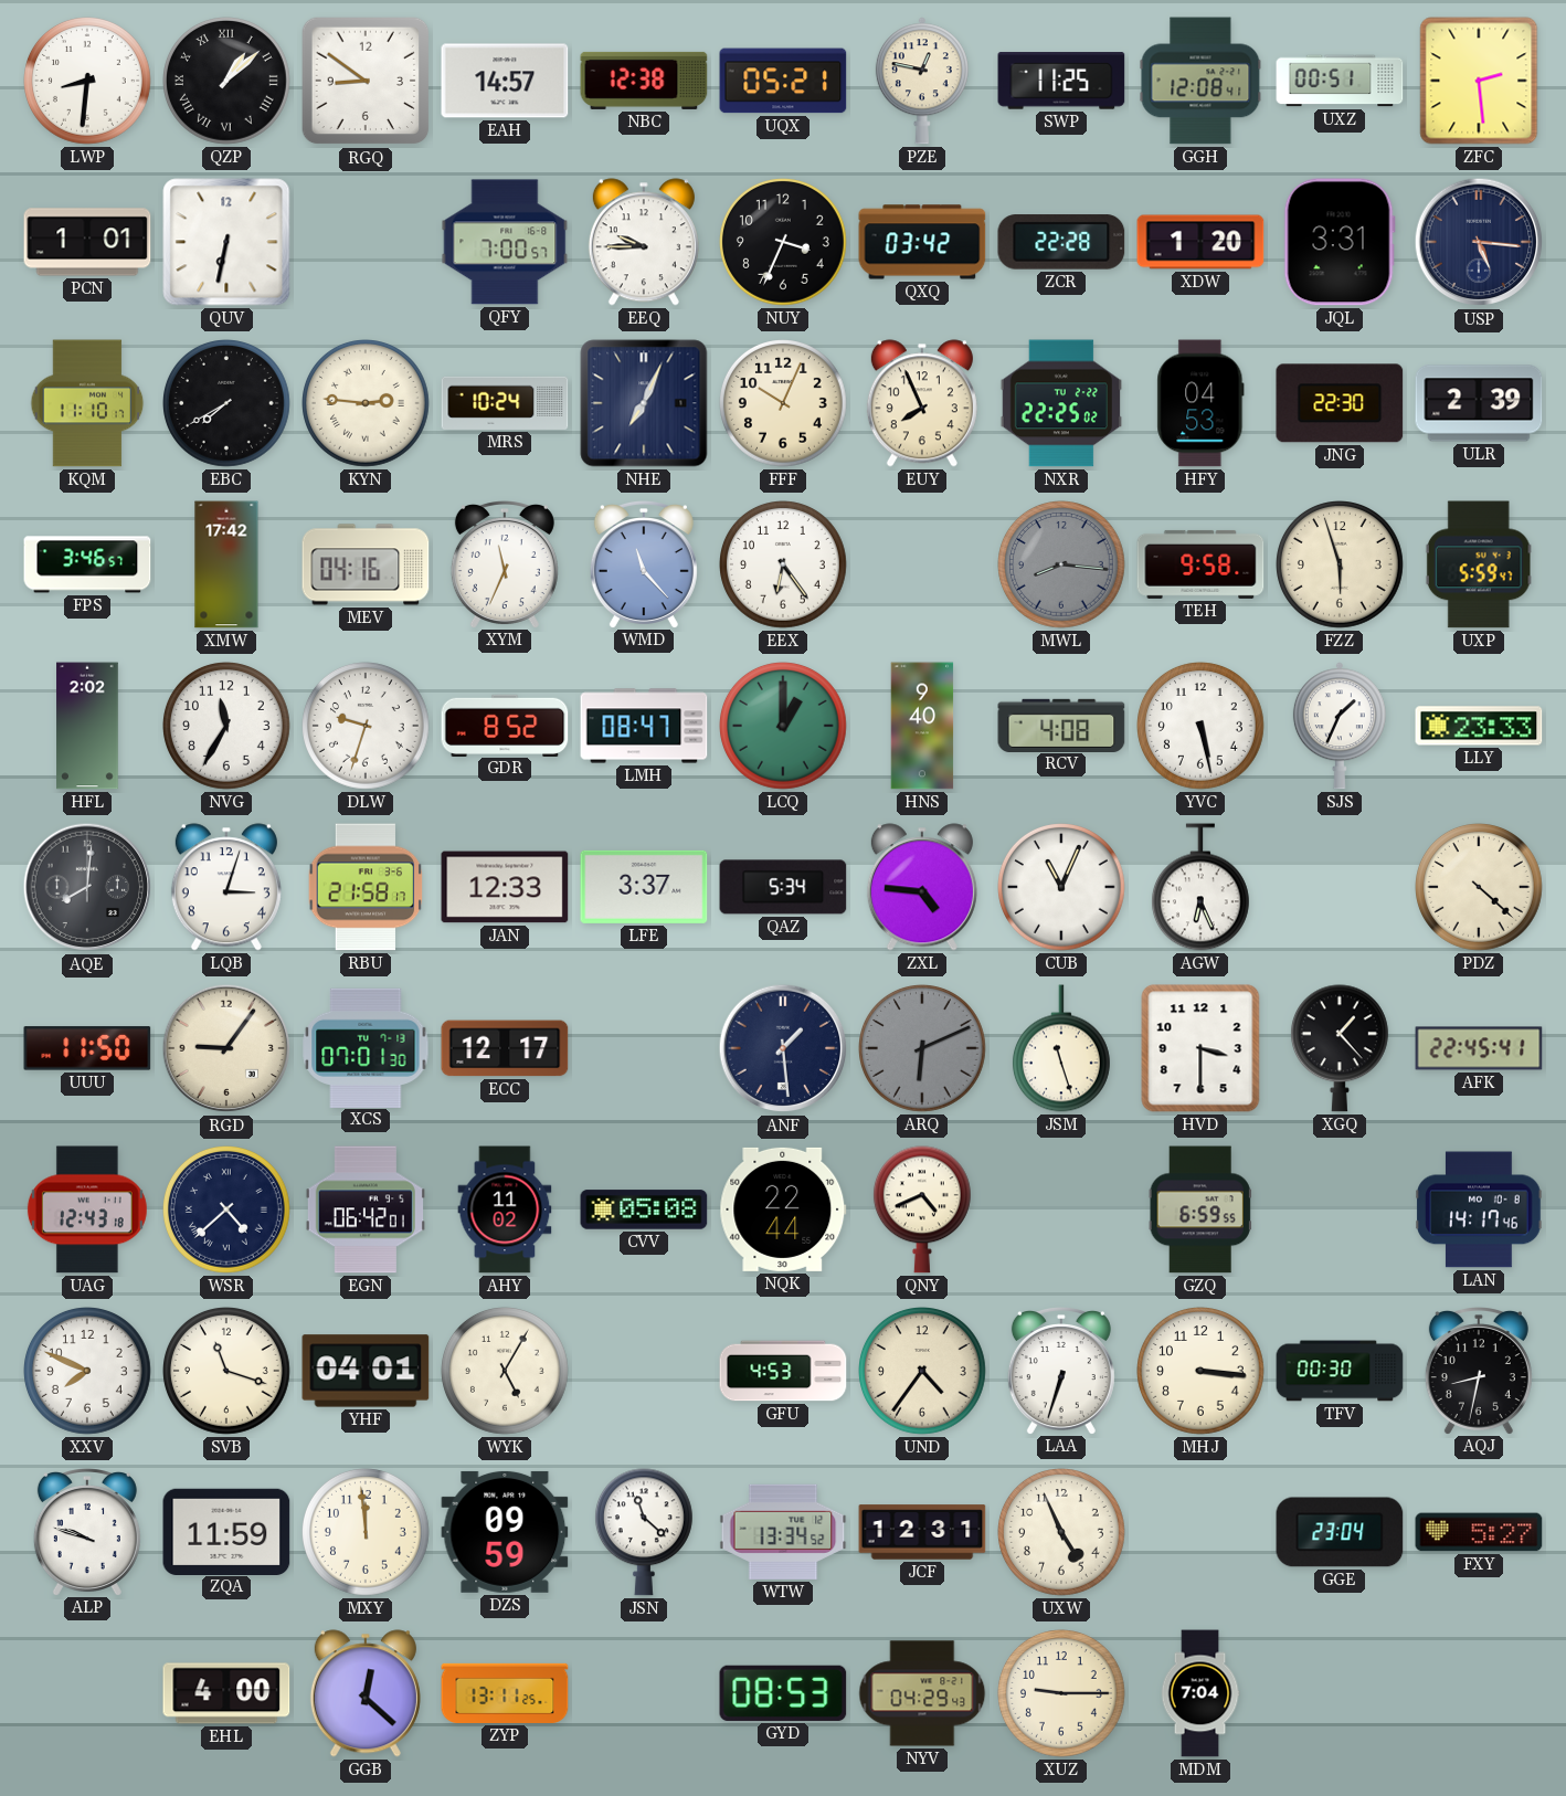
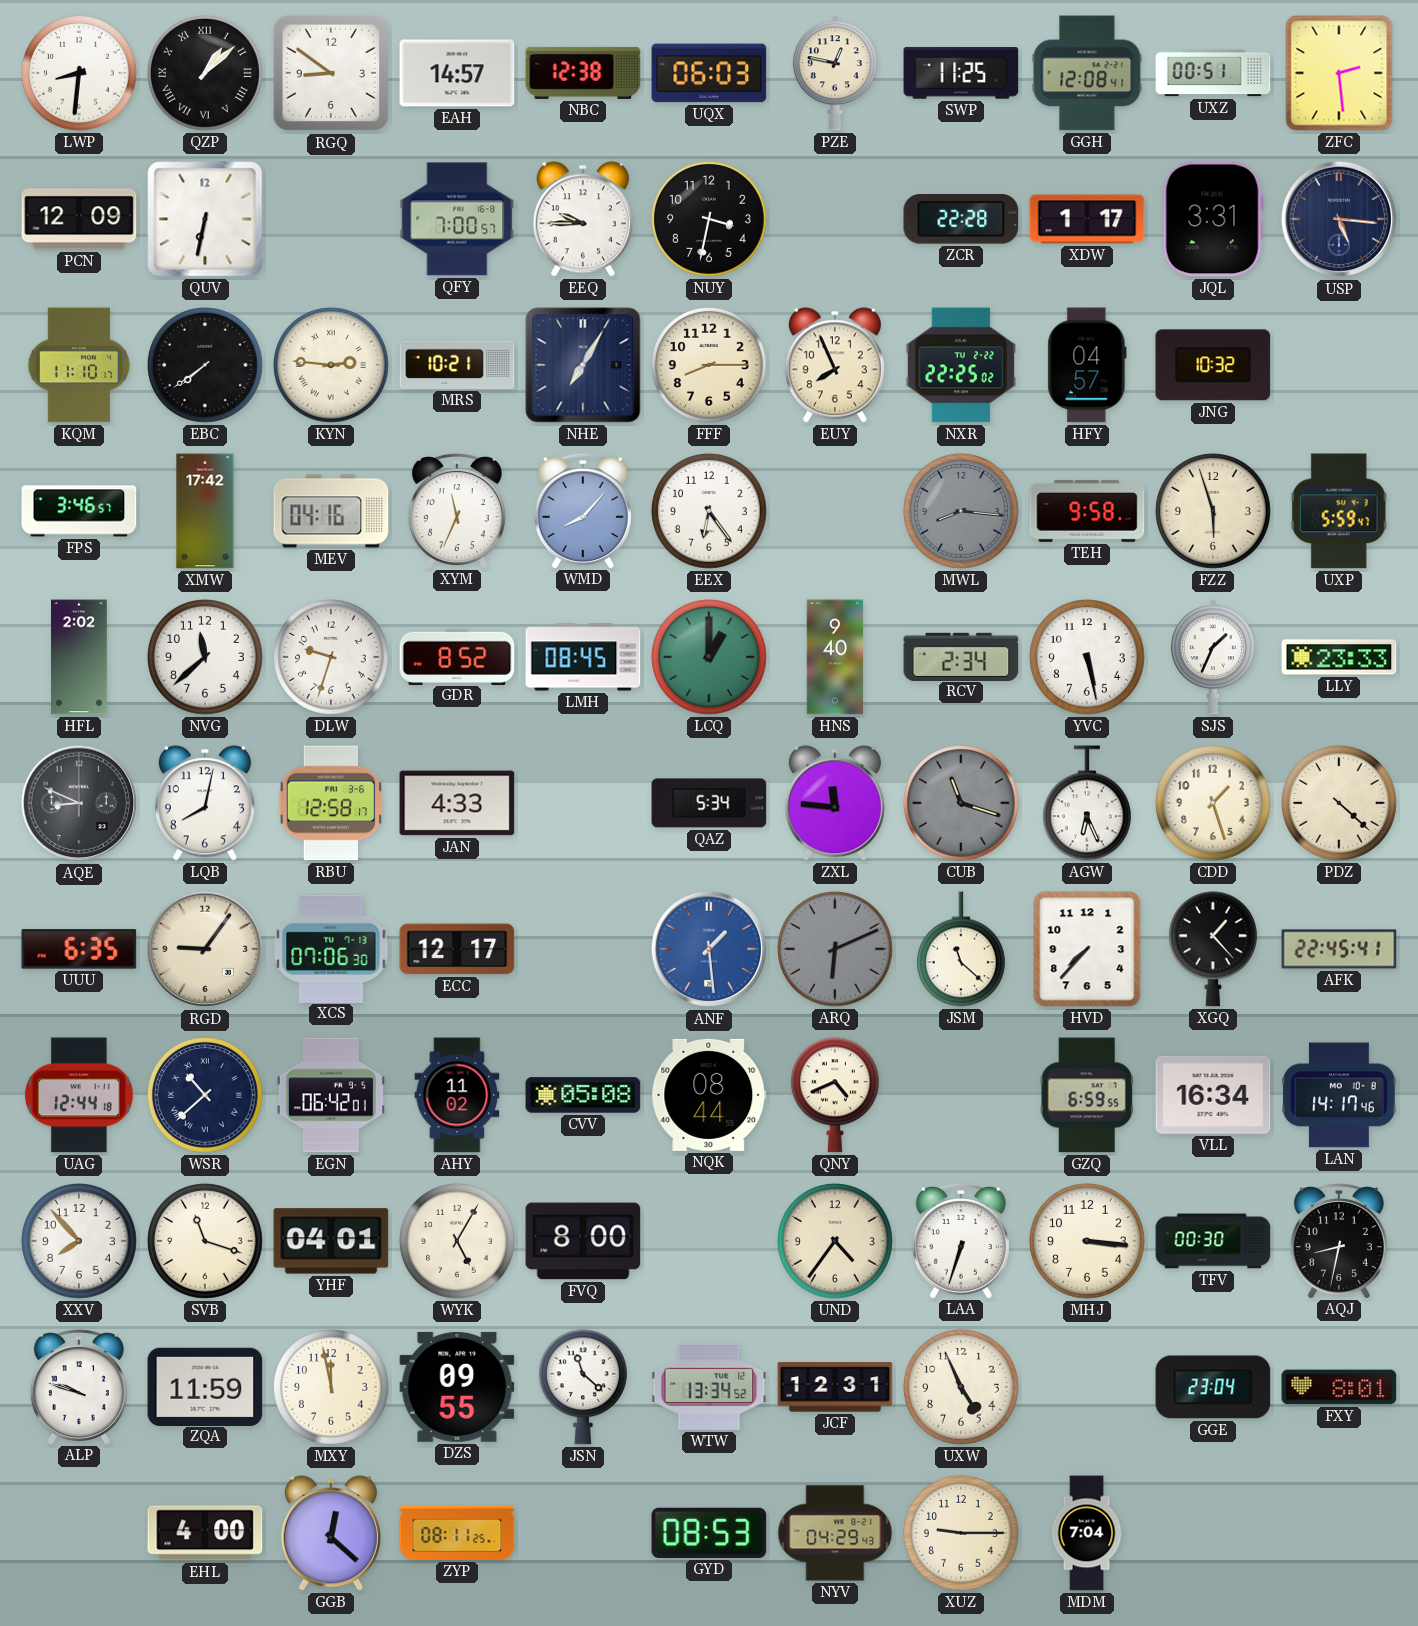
UQX: 05:21 -> 06:03 (709, 73)
PCN: 1:01 -> 12:09 (79, 219)
NUY: 3:34 -> 3:32 (710, 220)
QXQ: 03:42 -> none (922, 242)
XDW: 1:20 -> 1:17 (1087, 219)
EBC: 7:40 -> 7:39 (206, 366)
MRS: 10:24 -> 10:21 (457, 365)
NHE: 7:04 -> 7:05 (583, 365)
FFF: 10:04 -> 8:15 (710, 366)
HFY: 04:53 -> 04:57 (1087, 365)
JNG: 22:30 -> 10:32 (1213, 365)
ULR: 2:39 -> none (1479, 403)
WMD: 11:23 -> 8:07 (583, 511)
NVG: 11:35 -> 11:38 (206, 658)
LMH: 08:47 -> 08:45 (583, 657)
RCV: 4:08 -> 2:34 (961, 656)
AQE: 8:01 -> 8:49 (79, 803)
LQB: 3:03 -> 8:02 (205, 803)
RBU: 21:58 -> 12:58 (331, 803)
JAN: 12:33 -> 4:33 (457, 803)
LFE: 3:37 -> none (644, 887)
ZXL: 4:46 -> 11:46 (835, 803)
CUB: 11:04 -> 11:18 (962, 804)
CUB dial: white -> grey (962, 804)
CDD: none -> 1:27 (1214, 804)
UUU: 11:50 -> 6:35 (79, 949)
XCS: 07:01 -> 07:06 (331, 948)
ANF dial: navy -> blue (709, 949)
JSM: 11:27 -> 11:22 (961, 949)
HVD: 3:30 -> 7:37 (1087, 949)
UAG: 12:43 -> 12:44 (79, 1095)
WSR: 4:38 -> 10:38 (206, 1096)
NQK: 22:44 -> 08:44 (709, 1095)
VLL: none -> 16:34 (1213, 1095)
XXV: 7:49 -> 7:53 (80, 1242)
FVQ: none -> 8:00 (583, 1241)
GFU: 4:53 -> none (783, 1371)
MXY: 11:59 -> 11:58 (332, 1388)
DZS: 09:59 -> 09:55 (457, 1387)
FXY: 5:27 -> 8:01 (1339, 1387)
ZYP: 13:11 -> 08:11 (457, 1533)
